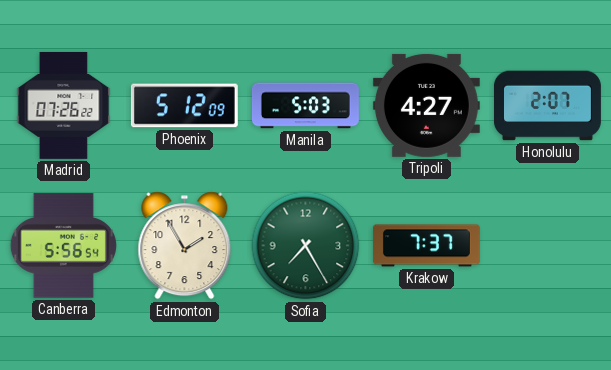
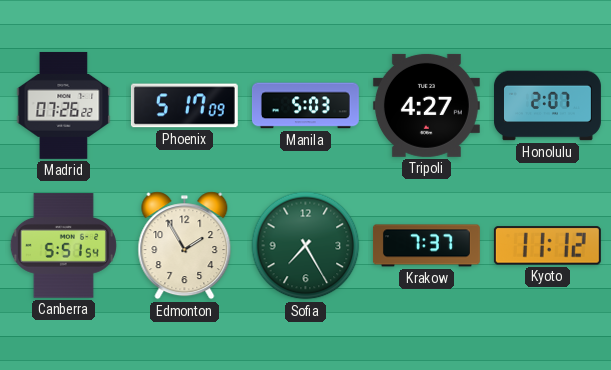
Phoenix: 5:12 -> 5:17 (184, 106)
Canberra: 5:56 -> 5:51 (63, 246)
Kyoto: none -> 11:12 (547, 246)
